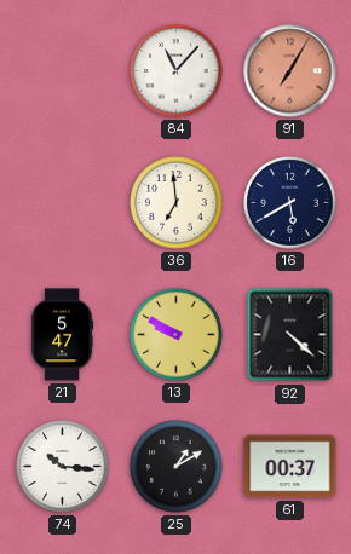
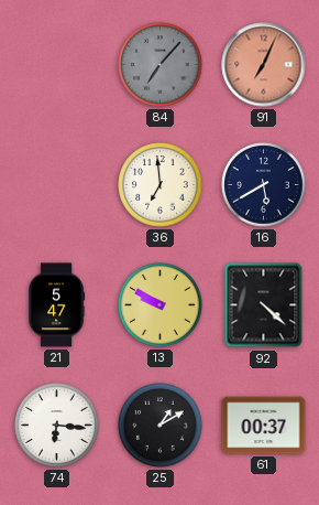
84: 11:07 -> 7:07 (161, 65)
84 dial: white -> grey (161, 65)
91: 7:05 -> 7:04 (264, 65)
74: 10:16 -> 6:16 (57, 426)
